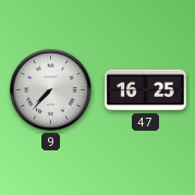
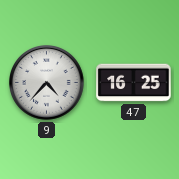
9: 7:37 -> 4:37 (47, 83)
